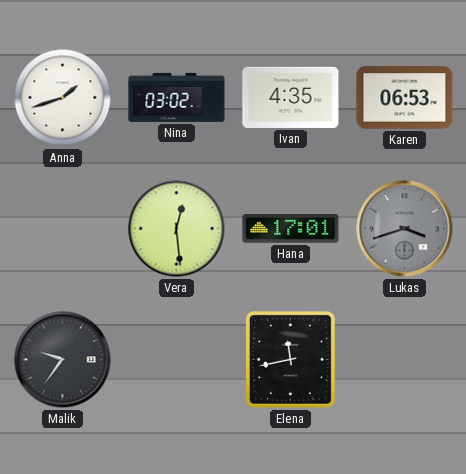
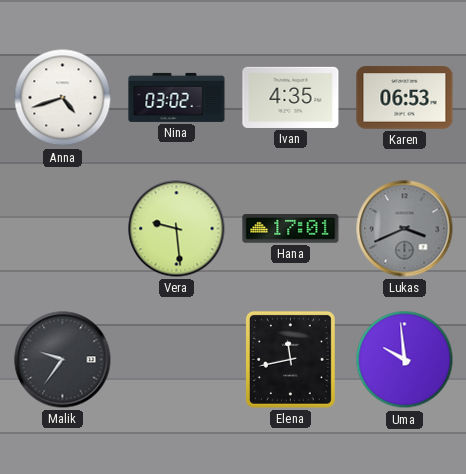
Anna: 1:42 -> 4:42 (63, 98)
Vera: 12:29 -> 9:29 (177, 229)
Lukas: 3:42 -> 3:41 (405, 229)
Uma: none -> 9:59 (405, 360)
